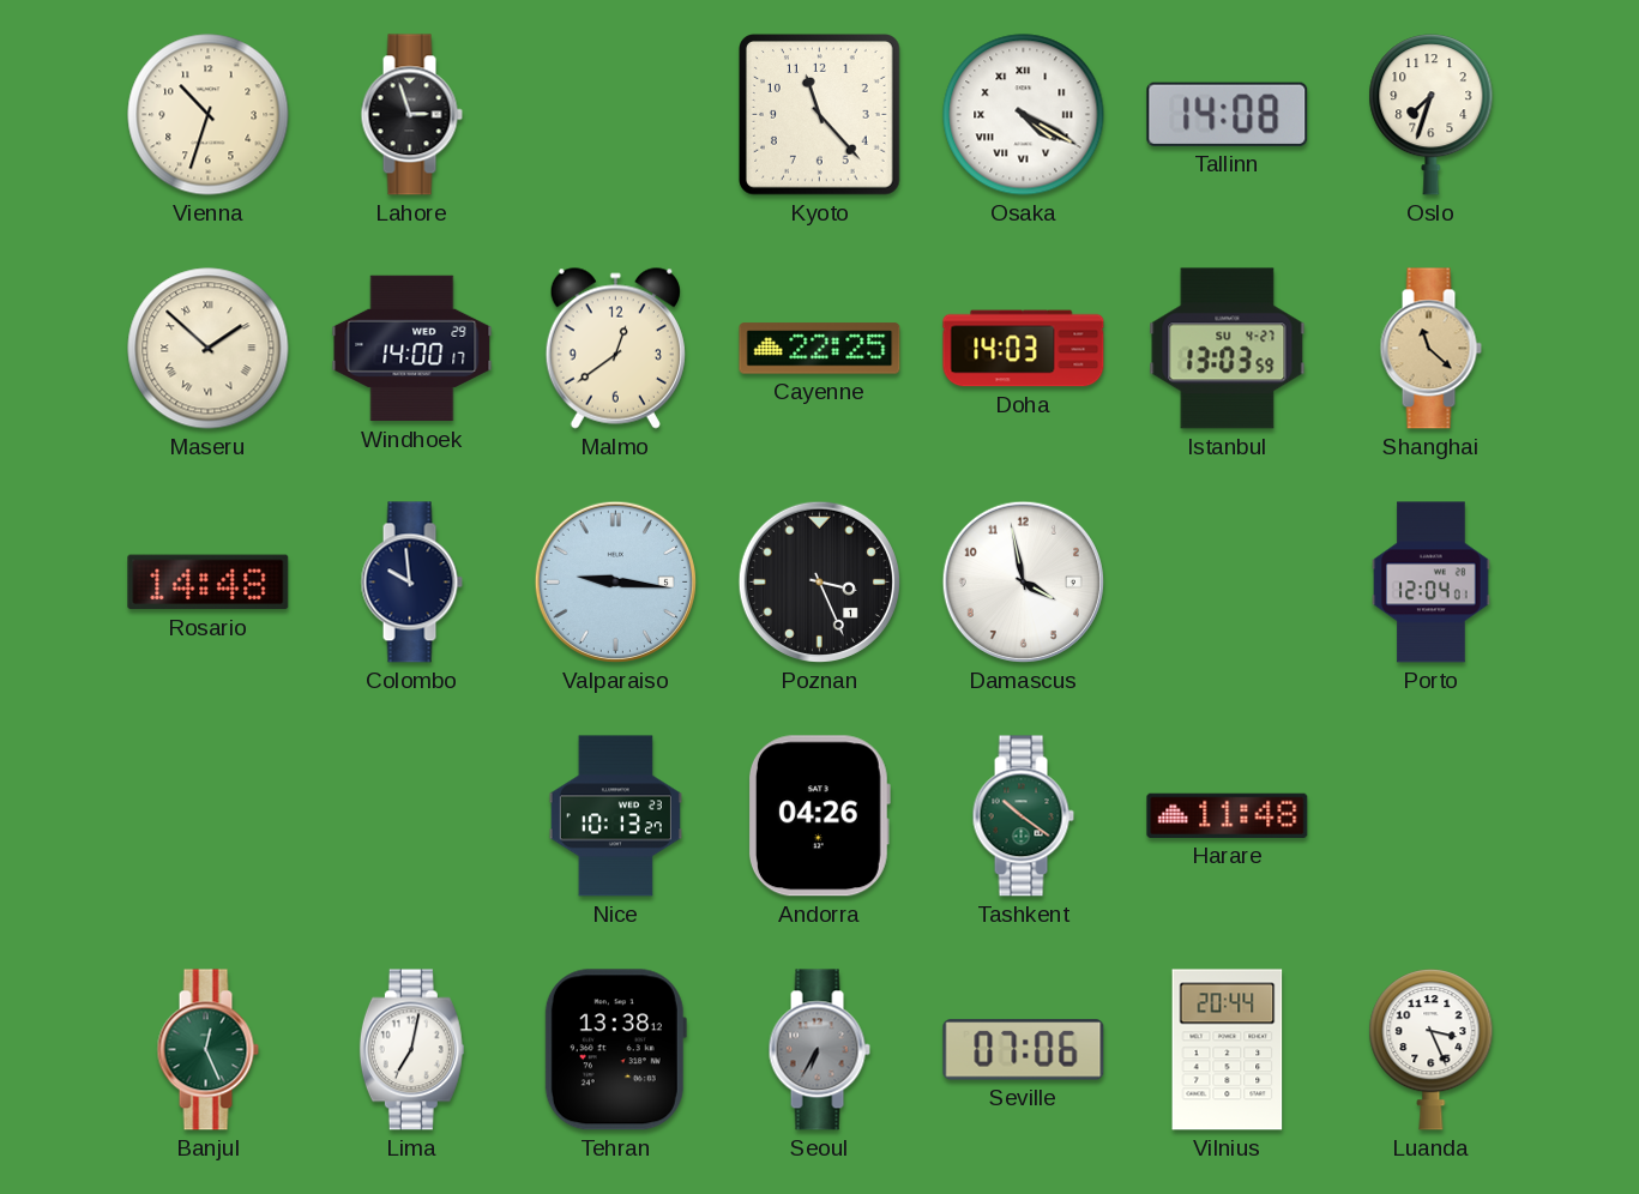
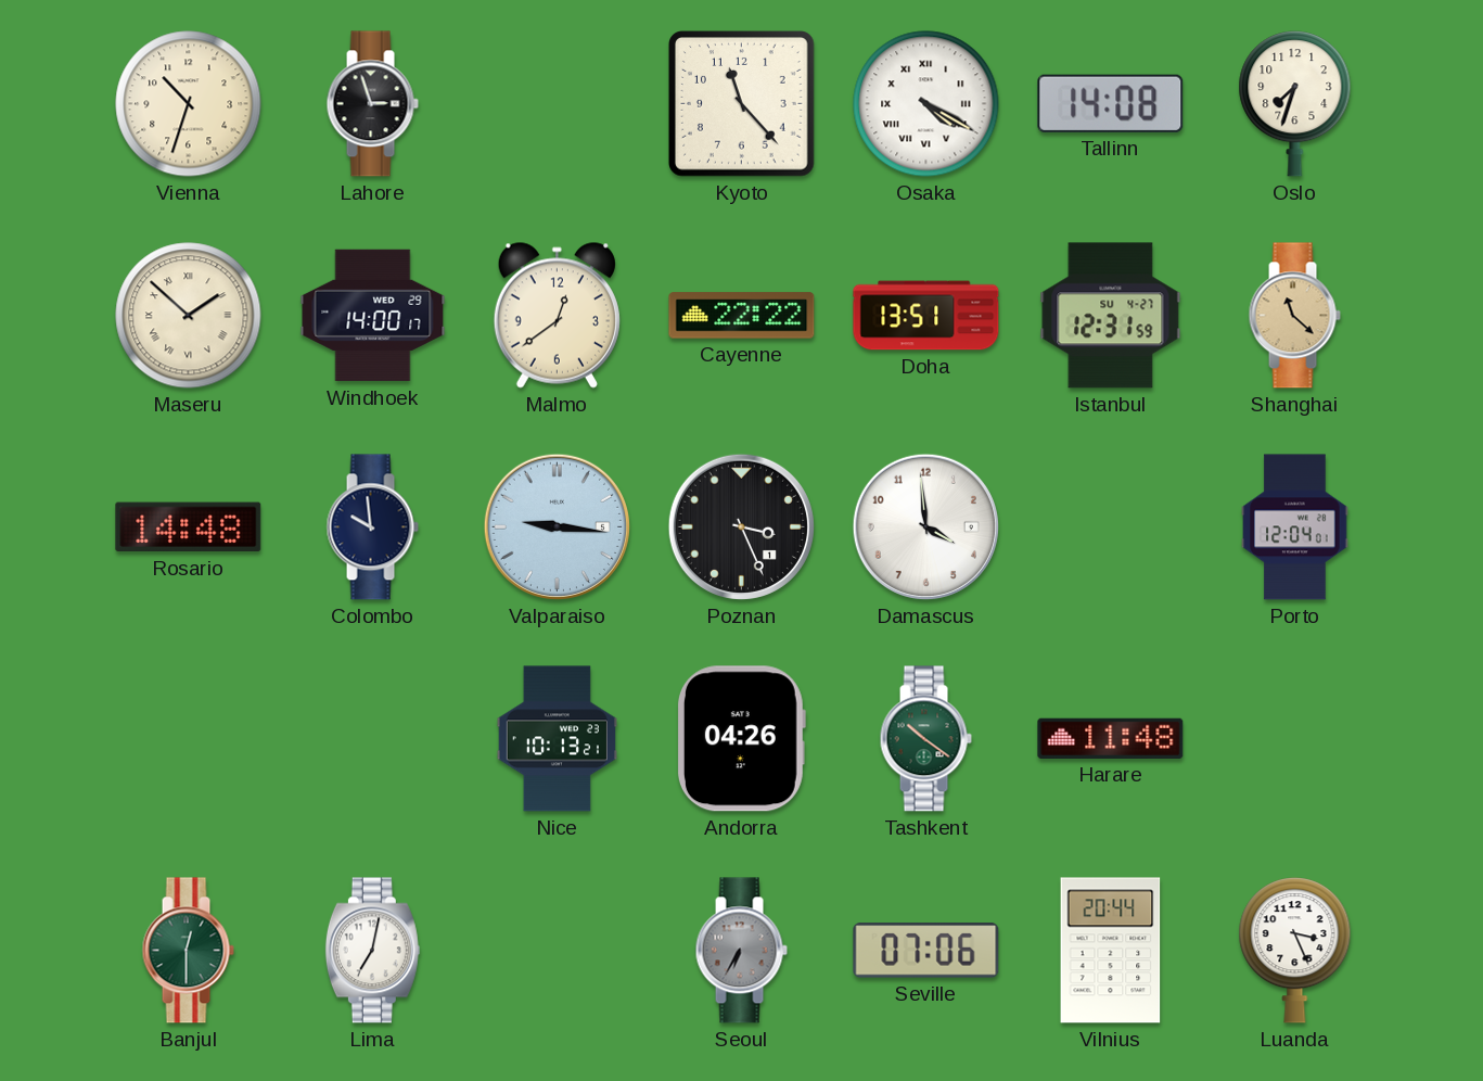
Cayenne: 22:25 -> 22:22 (742, 316)
Doha: 14:03 -> 13:51 (926, 316)
Istanbul: 13:03 -> 12:31 (1111, 316)
Damascus: 3:58 -> 3:59 (925, 526)
Nice: 10:13:27 -> 10:13:21 (557, 739)
Banjul: 12:26 -> 12:30 (188, 951)
Tehran: 13:38 -> none (615, 1050)
